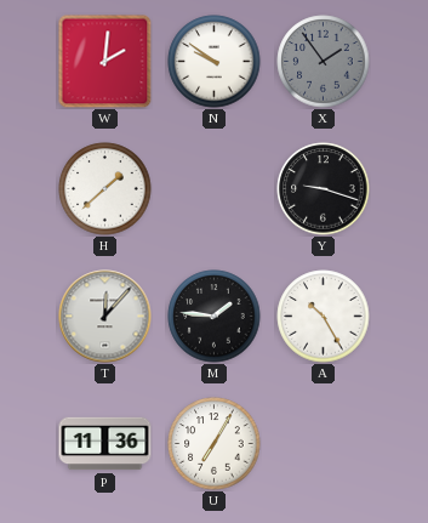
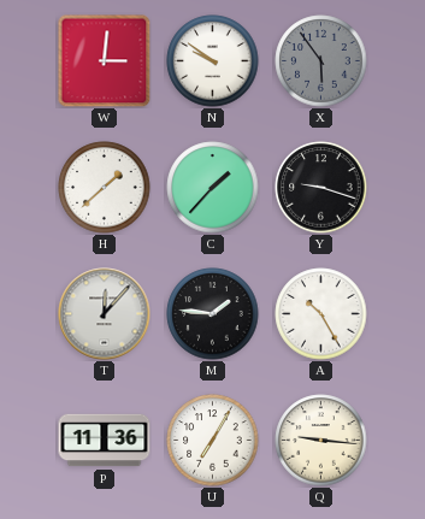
W: 2:01 -> 3:01 (104, 60)
X: 1:54 -> 5:54 (321, 61)
C: none -> 1:37 (213, 188)
Q: none -> 9:16 (321, 441)
